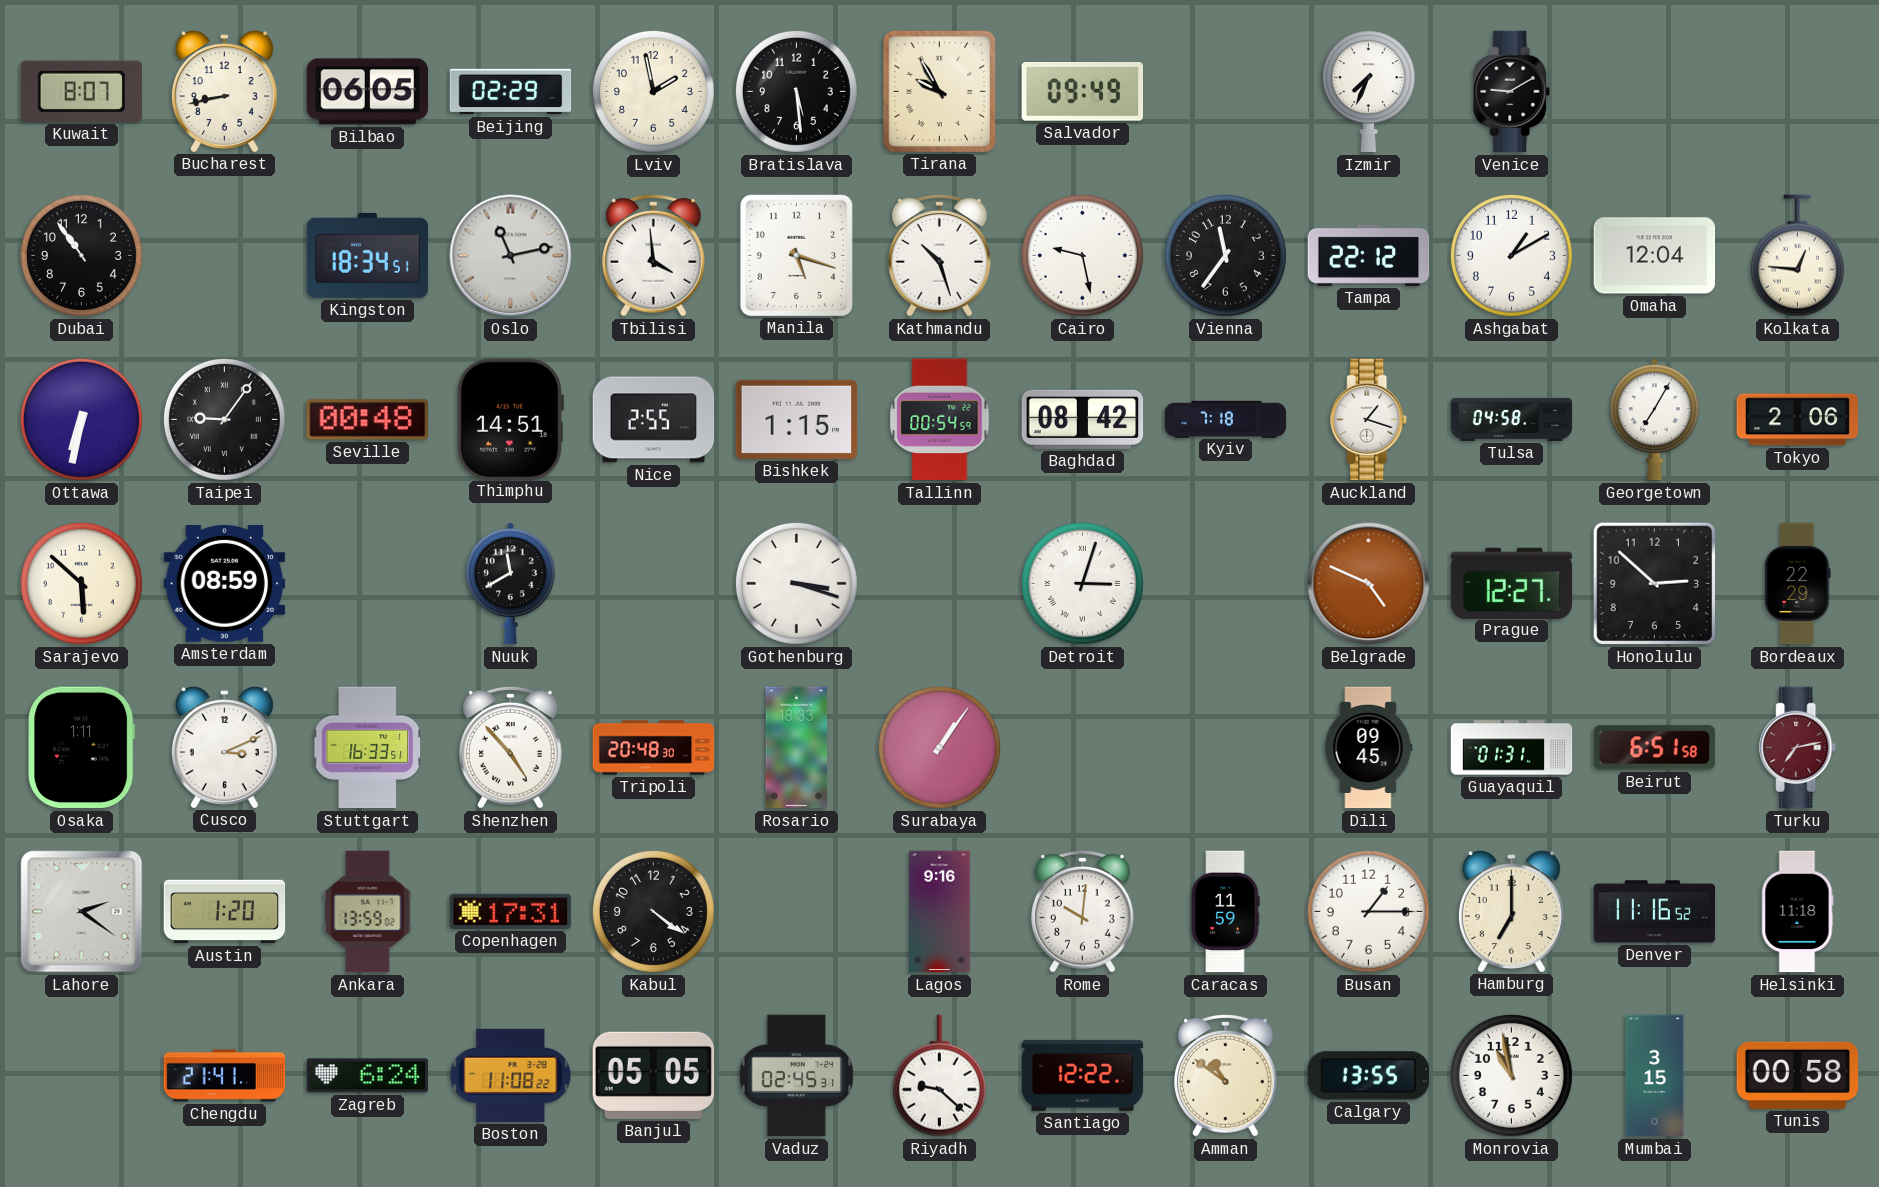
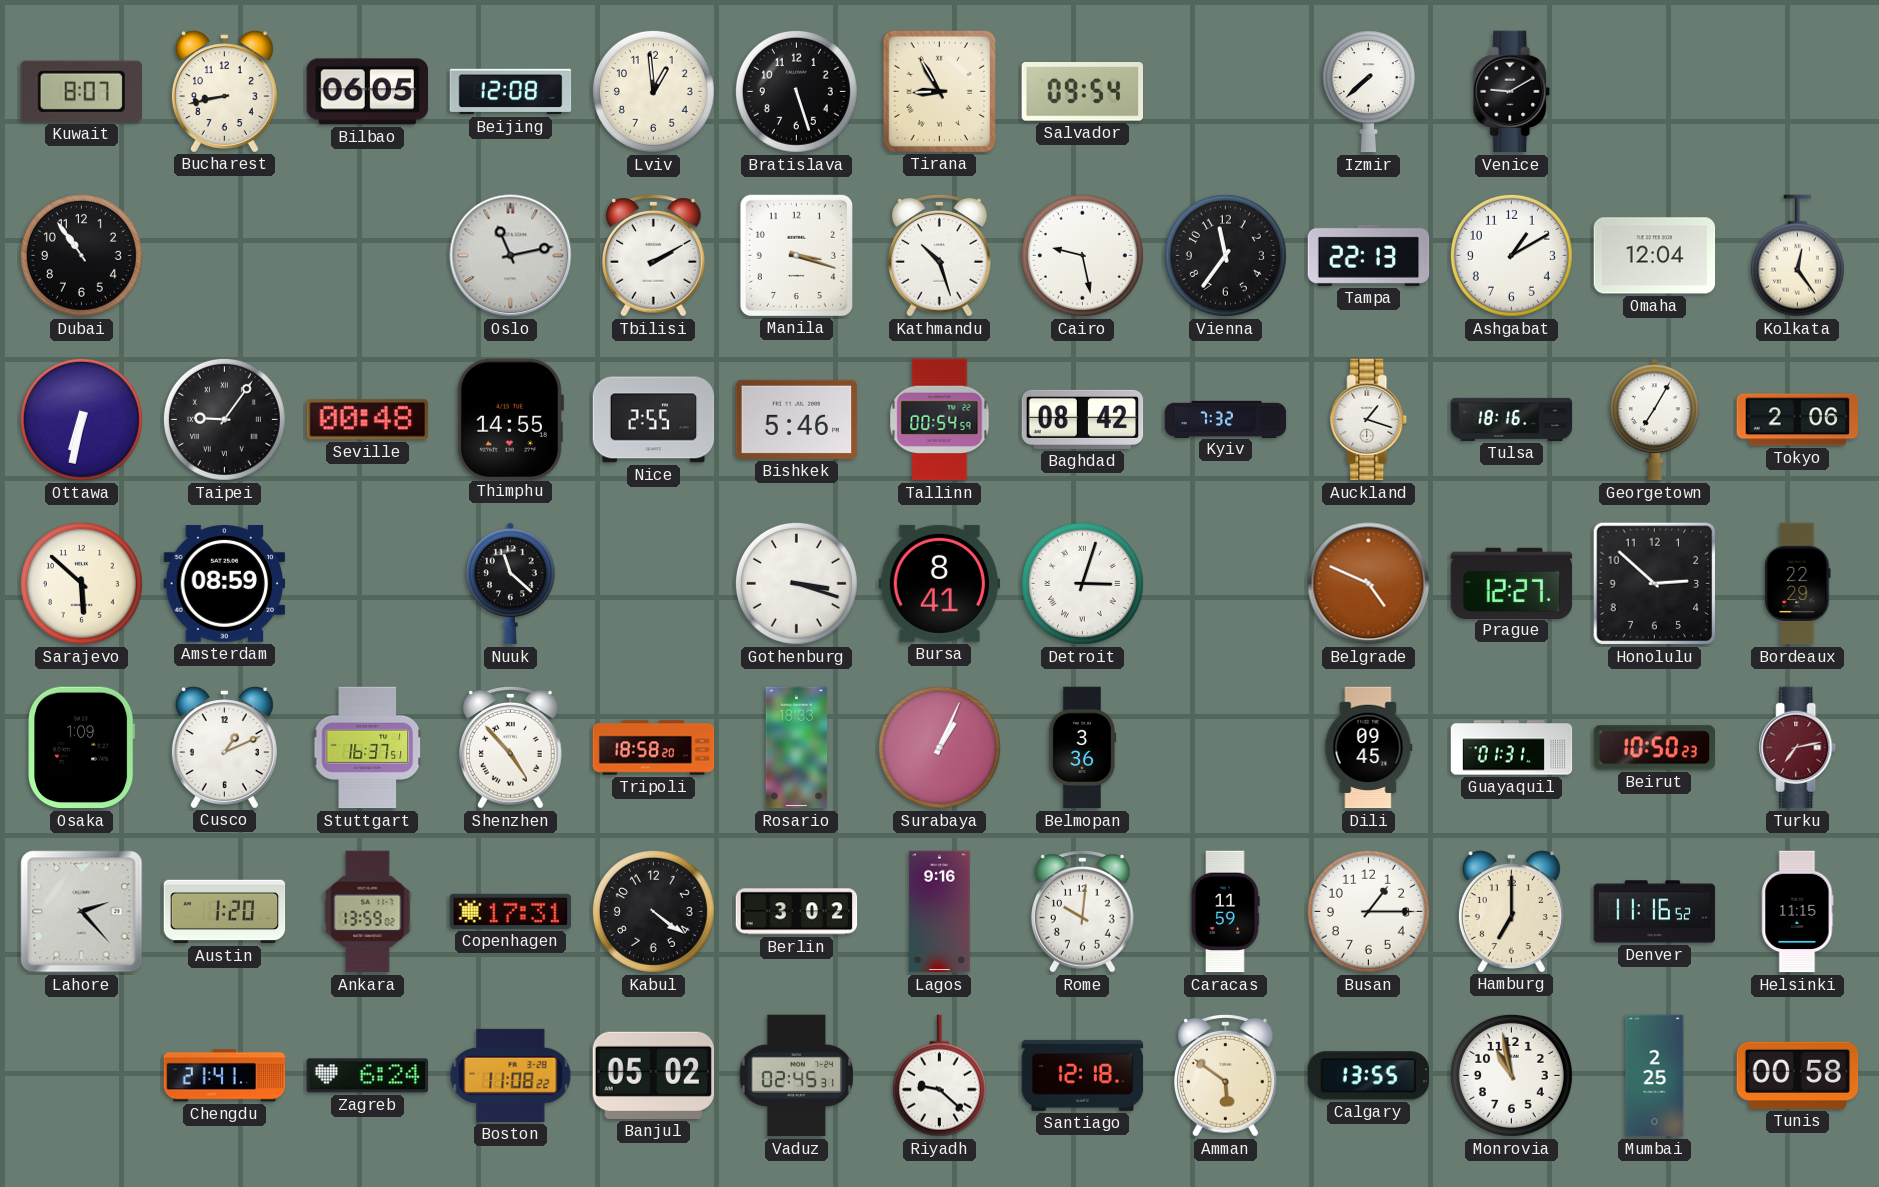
Beijing: 02:29 -> 12:08 (511, 92)
Lviv: 1:58 -> 12:59 (653, 91)
Bratislava: 5:29 -> 5:27 (796, 91)
Tirana: 9:55 -> 8:55 (939, 91)
Salvador: 09:49 -> 09:54 (1082, 92)
Izmir: 7:34 -> 7:38 (1368, 92)
Kingston: 18:34 -> none (368, 255)
Tbilisi: 3:59 -> 2:10 (654, 256)
Manila: 5:18 -> 3:18 (796, 255)
Tampa: 22:12 -> 22:13 (1369, 255)
Kolkata: 12:46 -> 12:24 (1797, 256)
Thimphu: 14:51 -> 14:55 (510, 419)
Bishkek: 1:15 -> 5:46 (797, 419)
Kyiv: 7:18 -> 7:32 (1226, 419)
Tulsa: 04:58 -> 18:16 (1512, 419)
Nuuk: 11:40 -> 11:22 (510, 584)
Bursa: none -> 8:41 (940, 583)
Osaka: 1:11 -> 1:09 (82, 748)
Cusco: 3:11 -> 1:11 (224, 747)
Stuttgart: 16:33 -> 16:37 (367, 748)
Tripoli: 20:48 -> 18:58 (654, 748)
Surabaya: 1:06 -> 1:04 (939, 747)
Belmopan: none -> 3:36 (1082, 748)
Beirut: 6:51 -> 10:50 (1655, 748)
Lahore: 2:21 -> 2:23 (82, 912)
Berlin: none -> 3:02 (797, 912)
Helsinki: 11:18 -> 11:15 (1797, 912)
Banjul: 05:05 -> 05:02 (654, 1075)
Santiago: 12:22 -> 12:18 (1083, 1075)
Amman: 10:51 -> 5:51 (1226, 1076)
Mumbai: 3:15 -> 2:25 (1655, 1076)
